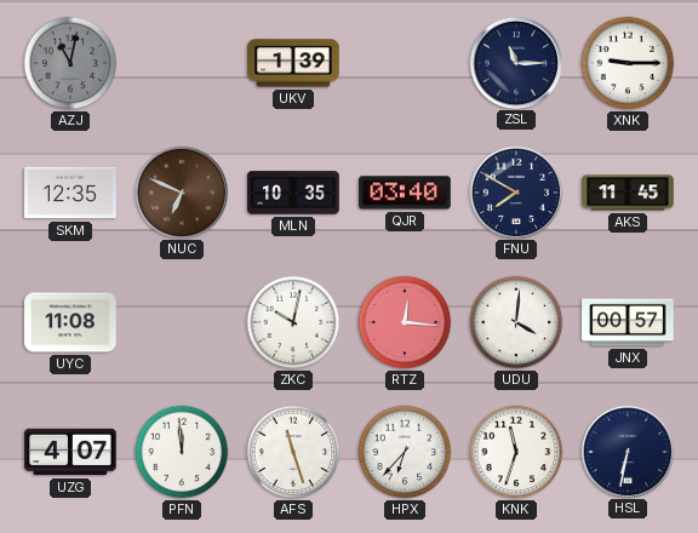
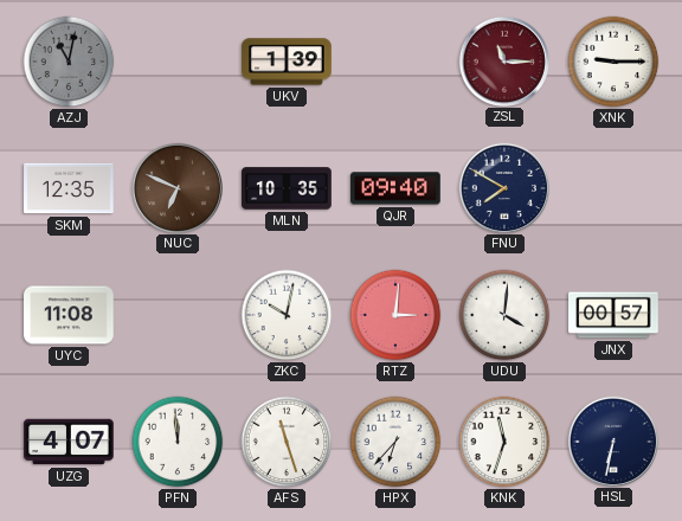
ZSL dial: navy -> burgundy (503, 60)
QJR: 03:40 -> 09:40 (395, 188)
AKS: 11:45 -> none (628, 193)
RTZ: 12:16 -> 3:01 (395, 315)
